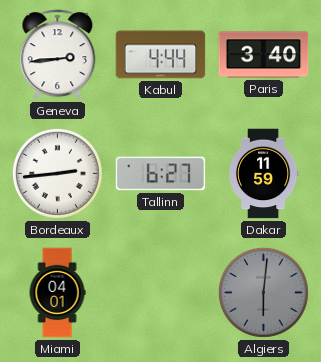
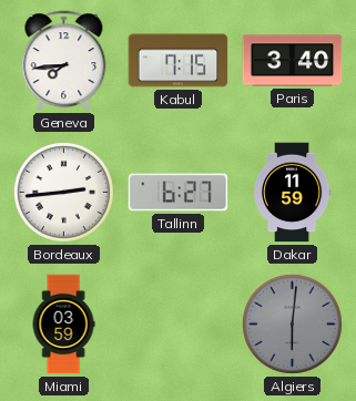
Geneva: 2:44 -> 7:44 (64, 61)
Kabul: 4:44 -> 7:15 (179, 61)
Miami: 04:01 -> 03:59 (63, 325)
